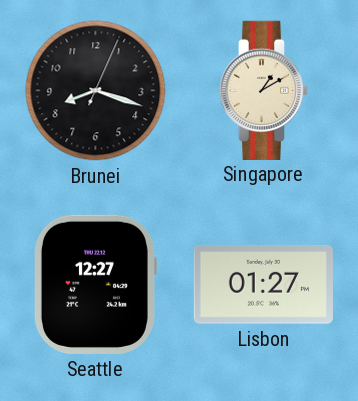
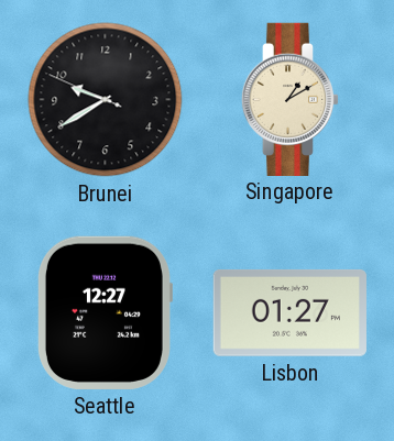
Brunei: 8:18 -> 9:39 (106, 100)
